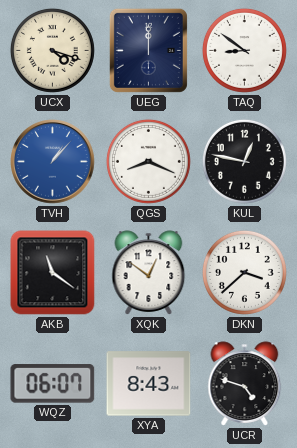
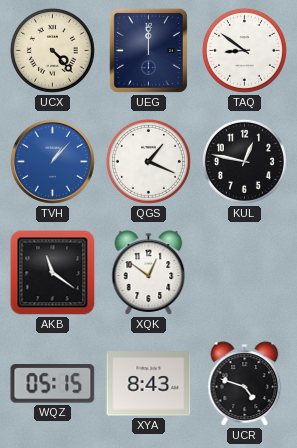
UCX: 4:18 -> 4:23 (52, 50)
QGS: 8:19 -> 1:19 (148, 161)
DKN: 3:38 -> none (244, 272)
WQZ: 06:07 -> 05:15 (53, 384)
